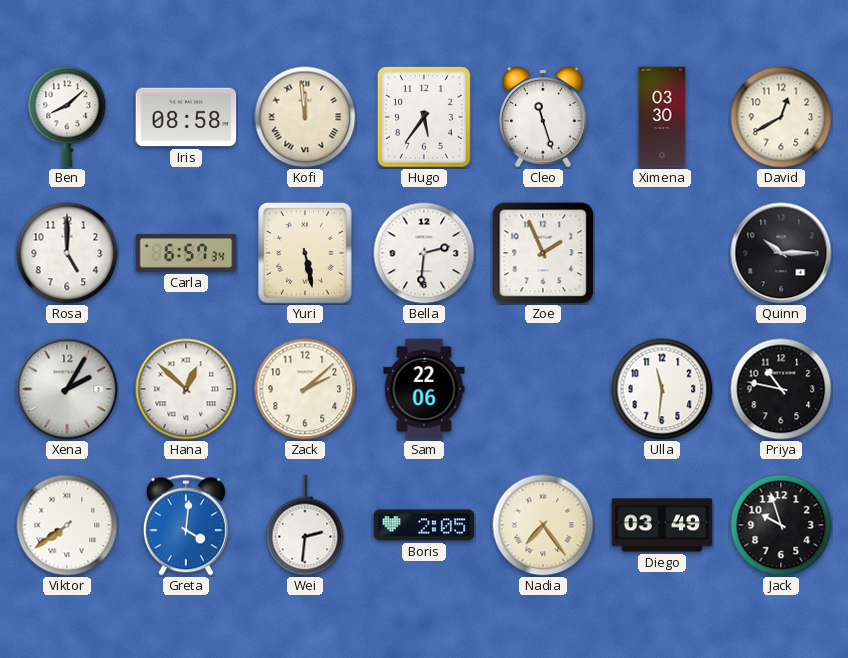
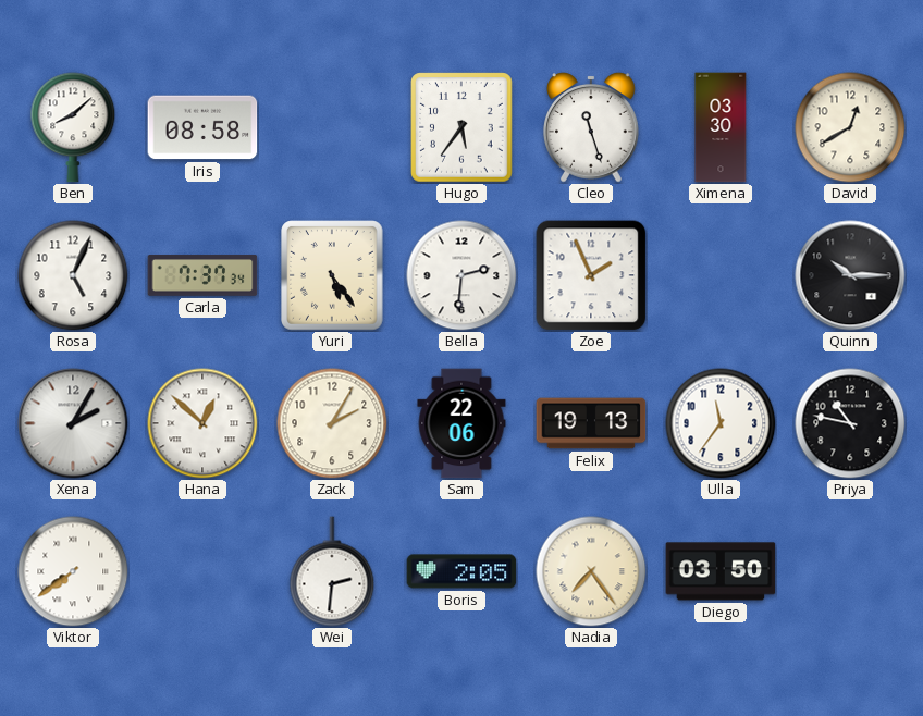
Kofi: 11:59 -> none (305, 117)
Rosa: 5:00 -> 5:04 (73, 275)
Carla: 6:57 -> 7:37 (202, 275)
Yuri: 5:28 -> 5:24 (332, 275)
Zack: 2:08 -> 2:05 (332, 423)
Felix: none -> 19:13 (591, 423)
Ulla: 11:31 -> 11:36 (721, 423)
Greta: 4:01 -> none (186, 525)
Diego: 03:49 -> 03:50 (721, 571)
Jack: 9:57 -> none (781, 525)
